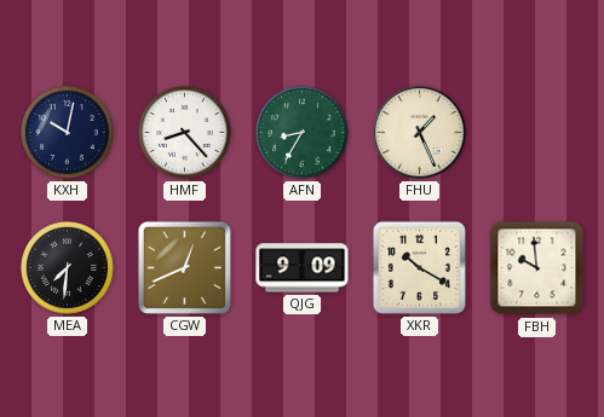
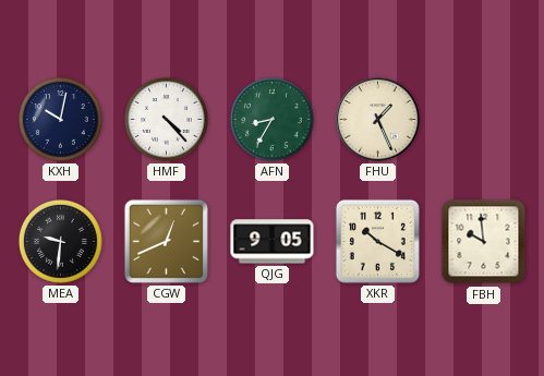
HMF: 8:23 -> 4:23 (166, 119)
MEA: 7:31 -> 9:31 (60, 241)
QJG: 9:09 -> 9:05 (273, 242)
